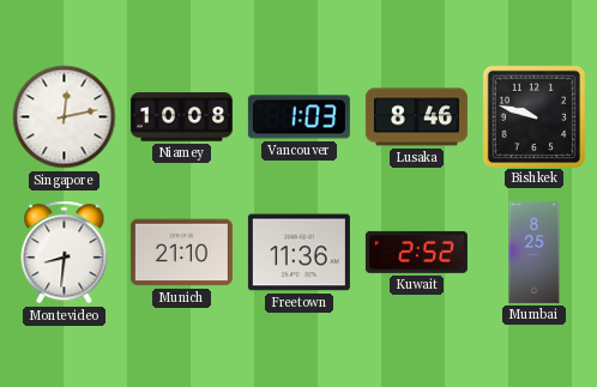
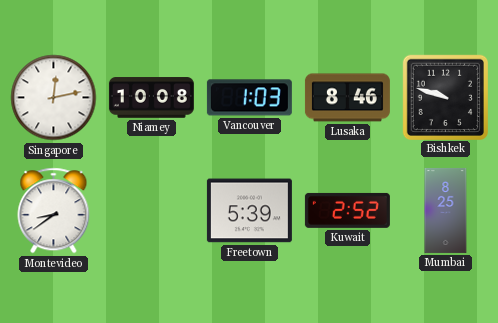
Montevideo: 8:31 -> 8:39 (54, 211)
Munich: 21:10 -> none (181, 253)
Freetown: 11:36 -> 5:39 (249, 211)
